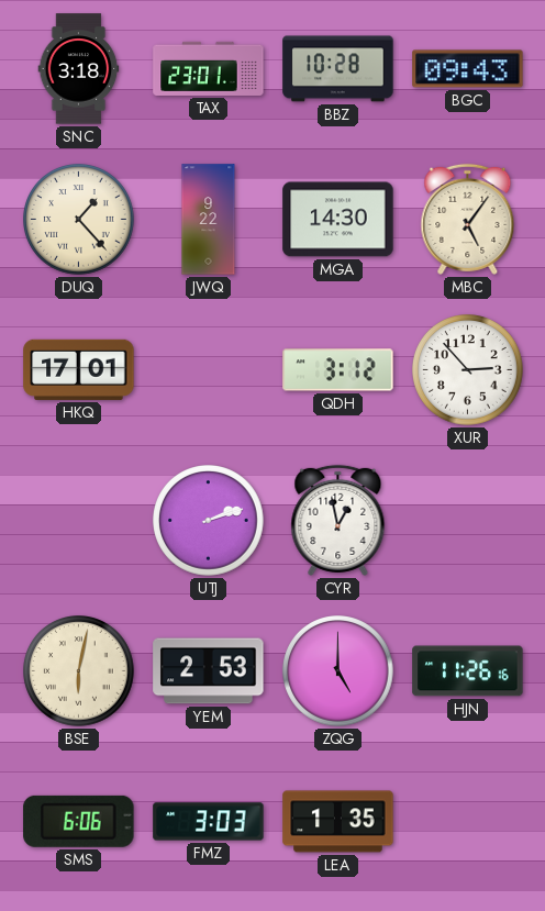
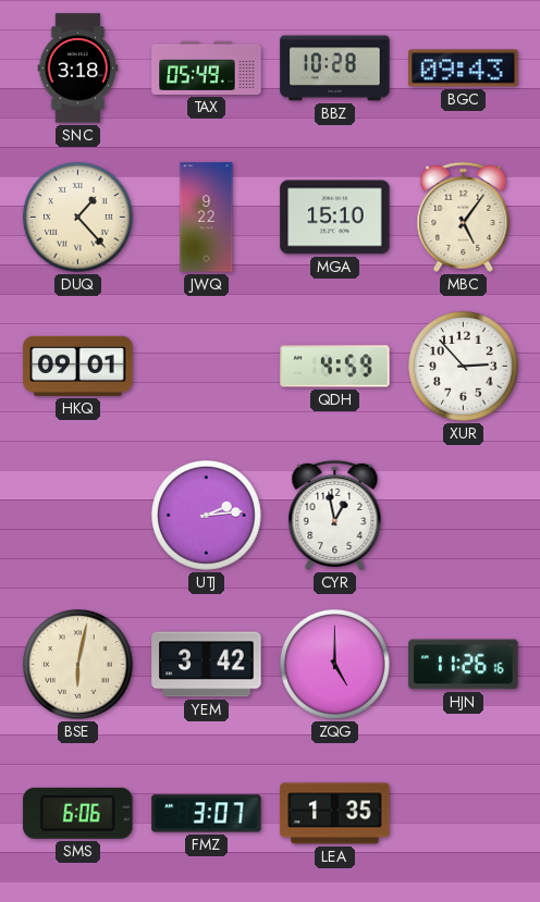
TAX: 23:01 -> 05:49 (207, 67)
MGA: 14:30 -> 15:10 (335, 218)
HKQ: 17:01 -> 09:01 (78, 366)
QDH: 3:12 -> 4:59 (335, 367)
UTJ: 2:12 -> 2:14 (207, 516)
YEM: 2:53 -> 3:42 (207, 665)
FMZ: 3:03 -> 3:07 (207, 814)
